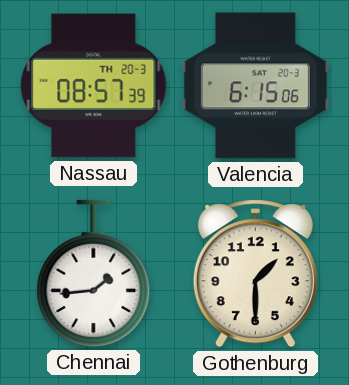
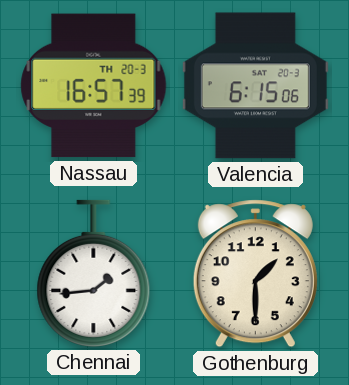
Nassau: 08:57 -> 16:57 (94, 86)
